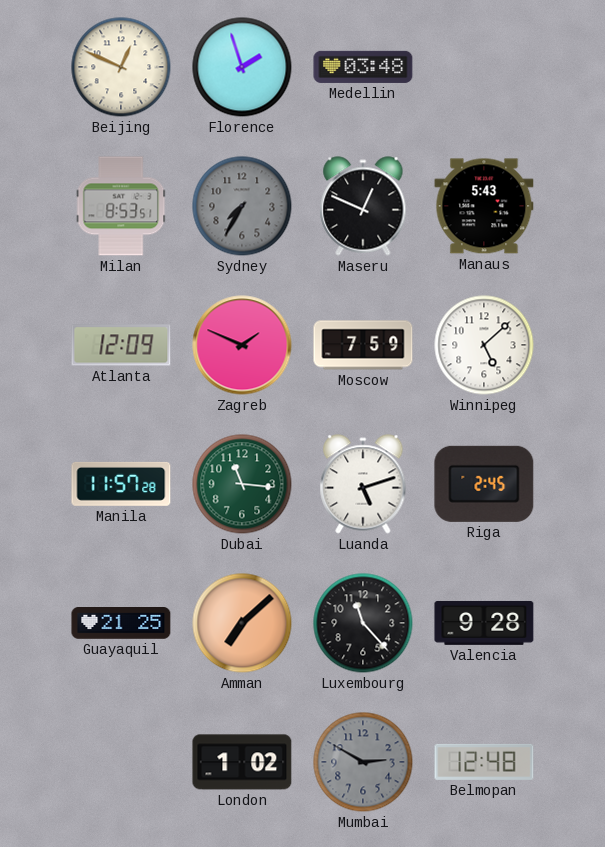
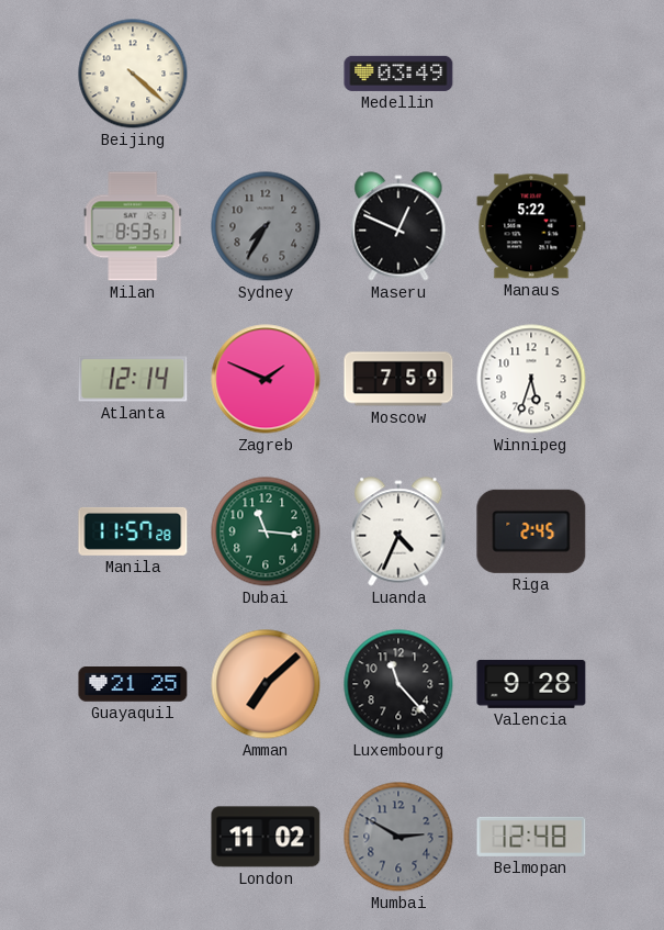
Beijing: 12:49 -> 4:22 (133, 74)
Florence: 1:57 -> none (242, 67)
Medellin: 03:48 -> 03:49 (398, 74)
Manaus: 5:43 -> 5:22 (531, 226)
Atlanta: 12:09 -> 12:14 (133, 379)
Winnipeg: 5:08 -> 5:33 (531, 379)
Luanda: 5:12 -> 4:34 (398, 531)
London: 1:02 -> 11:02 (266, 837)
